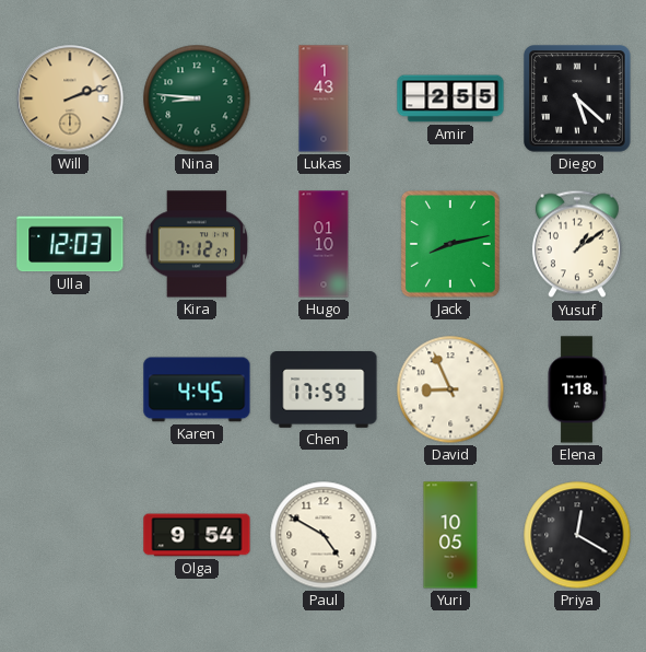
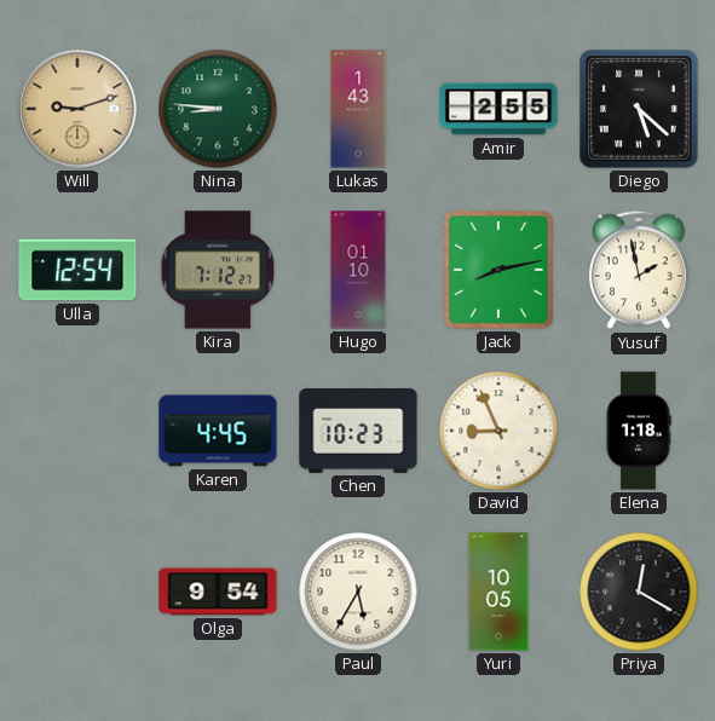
Will: 2:12 -> 9:12 (77, 109)
Ulla: 12:03 -> 12:54 (77, 270)
Yusuf: 1:09 -> 1:58 (639, 270)
Chen: 17:59 -> 10:23 (358, 432)
Paul: 4:50 -> 5:35 (358, 592)
